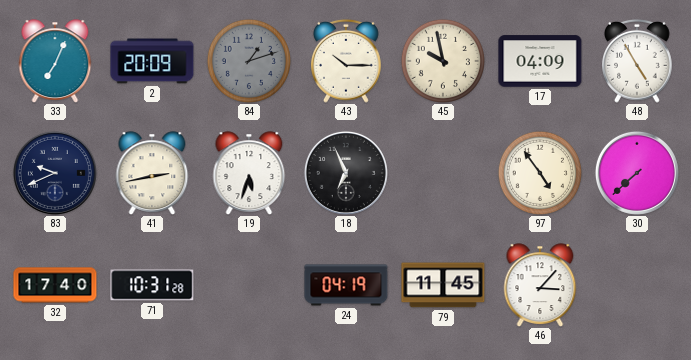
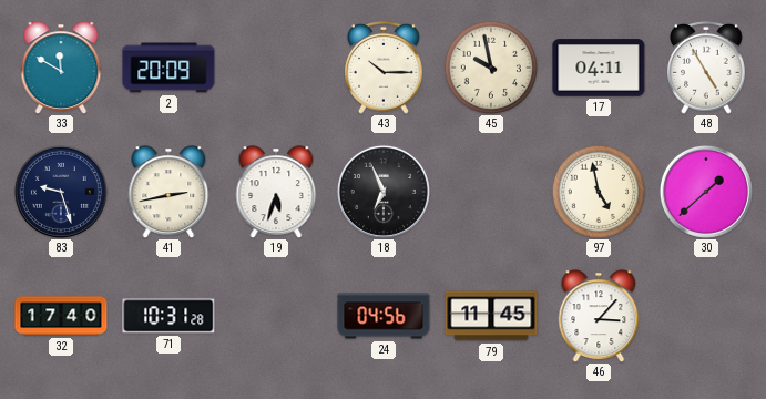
33: 7:04 -> 11:50 (61, 68)
84: 1:12 -> none (248, 60)
17: 04:09 -> 04:11 (599, 68)
83: 9:41 -> 9:27 (61, 192)
97: 4:54 -> 4:58 (598, 191)
30: 7:38 -> 1:38 (706, 192)
24: 04:19 -> 04:56 (384, 316)
